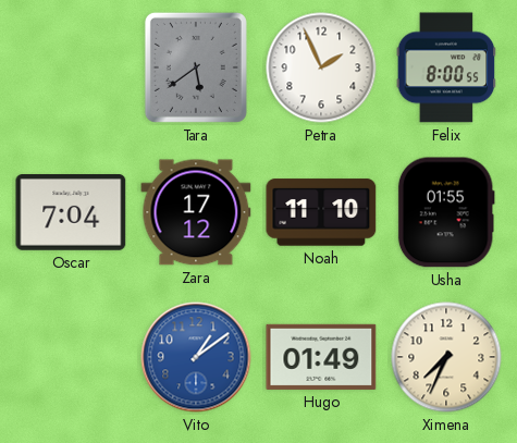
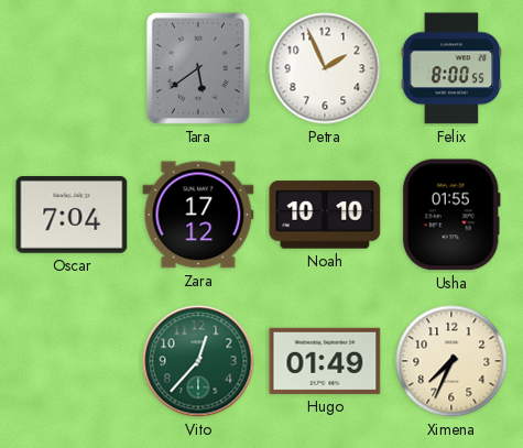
Noah: 11:10 -> 10:10 (325, 215)
Vito: 1:09 -> 12:37 (198, 361)
Vito dial: blue -> green (198, 361)
